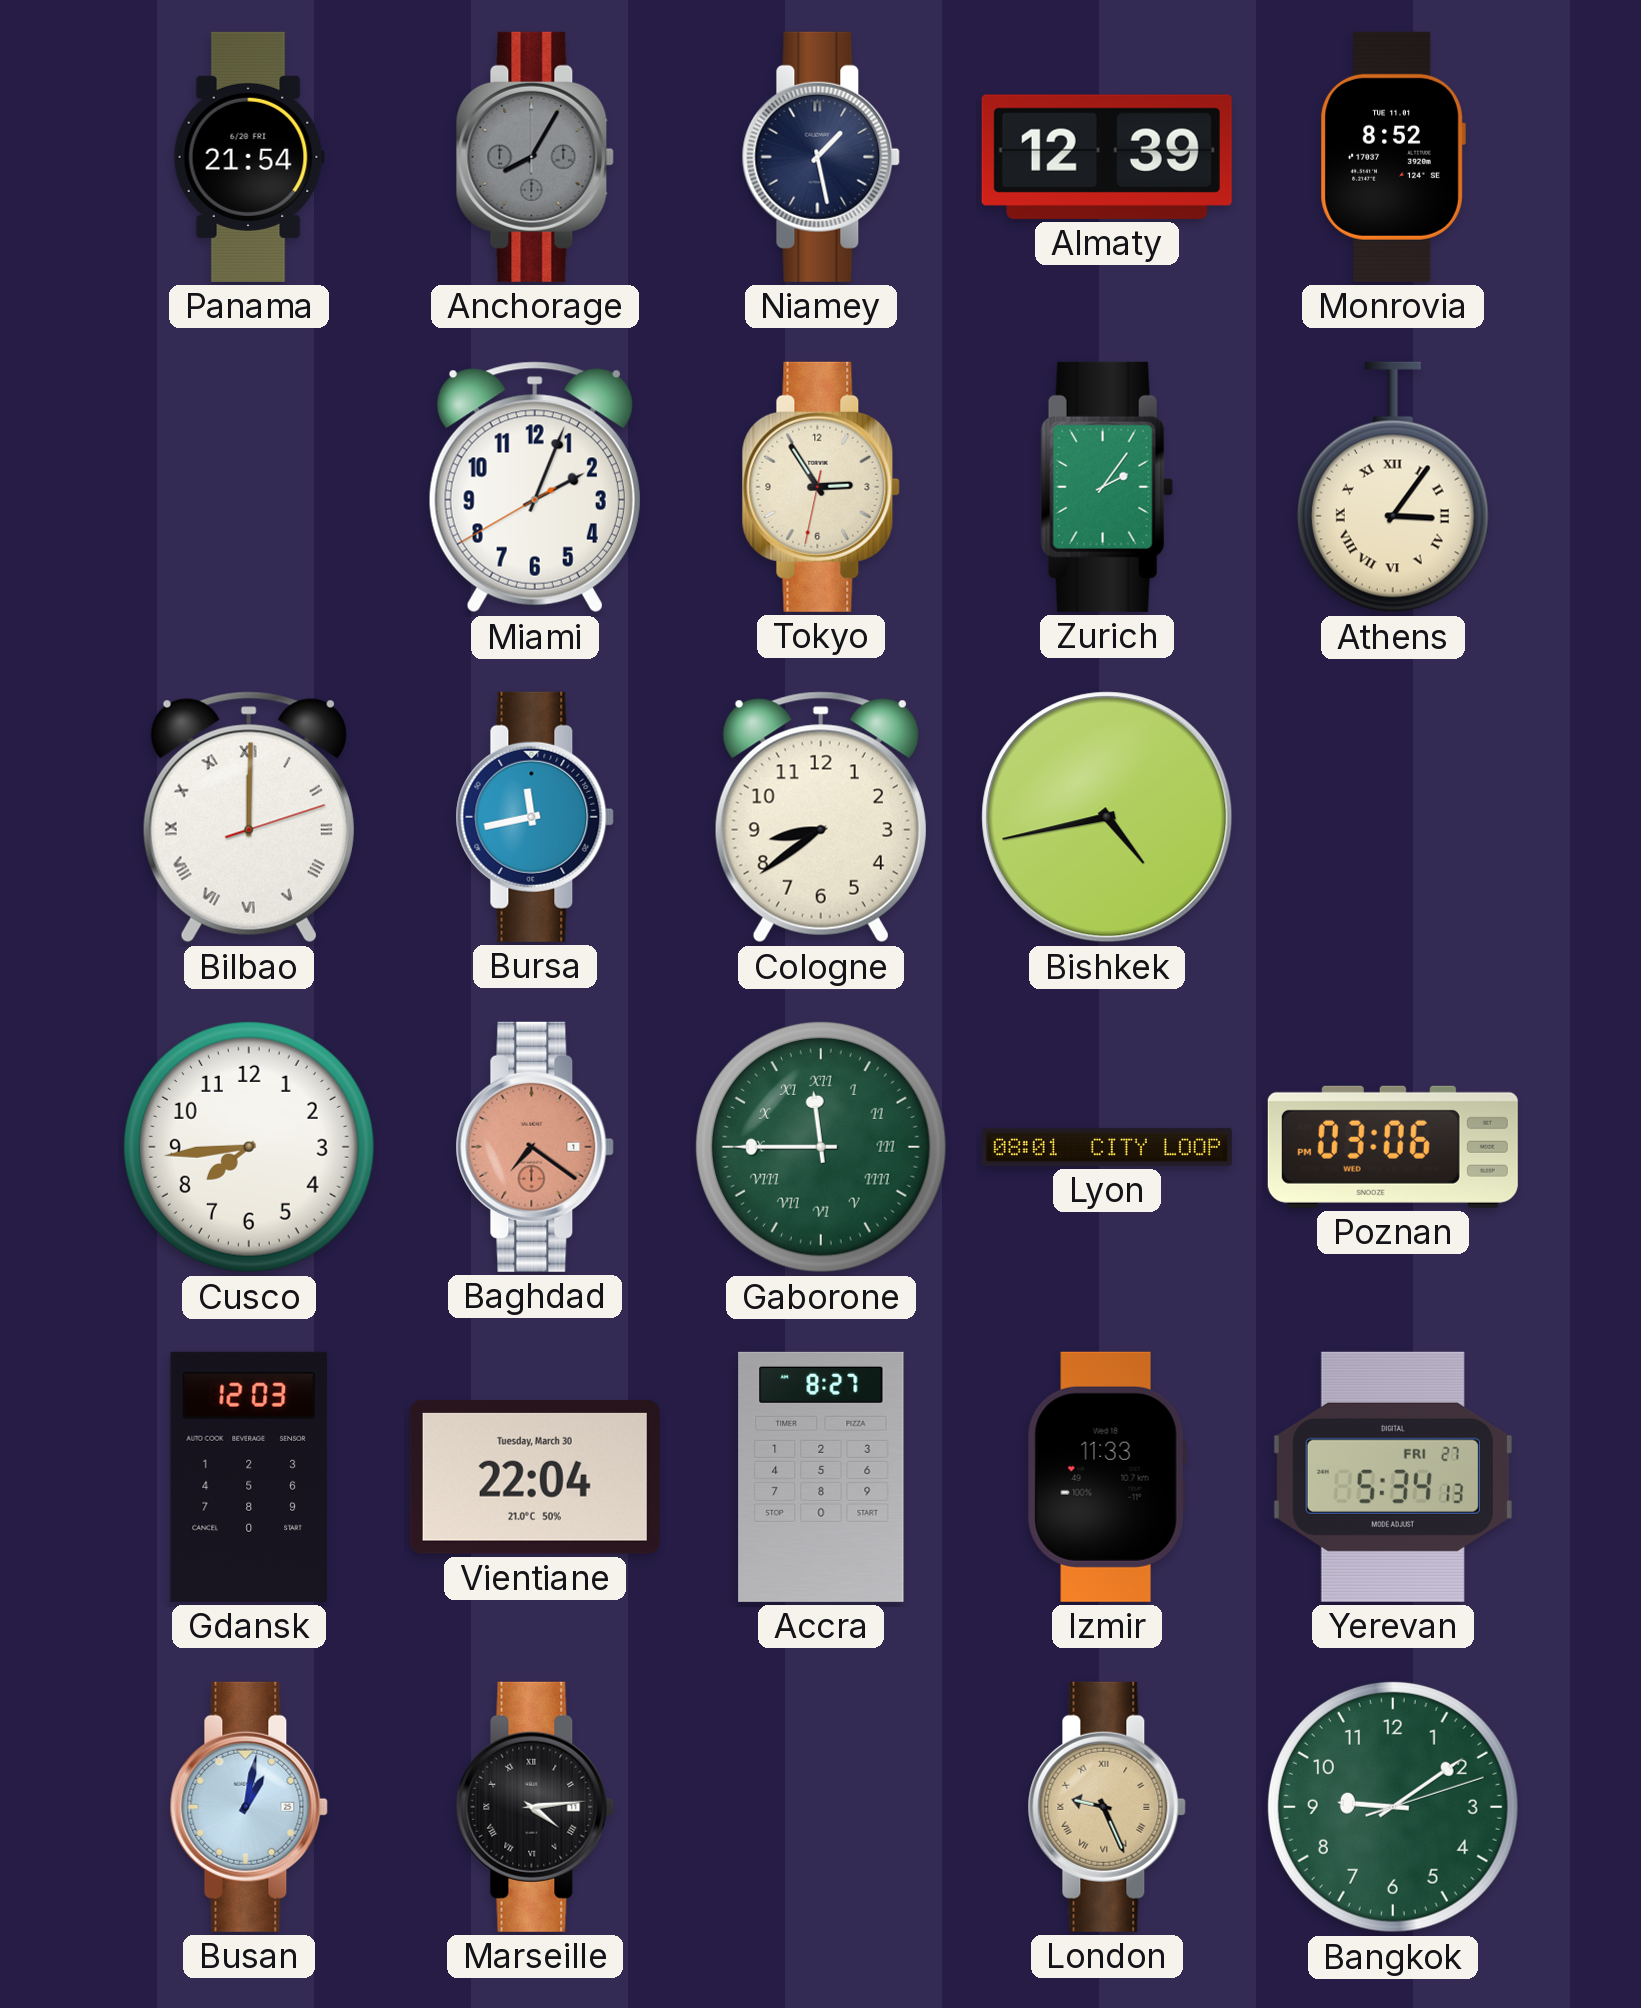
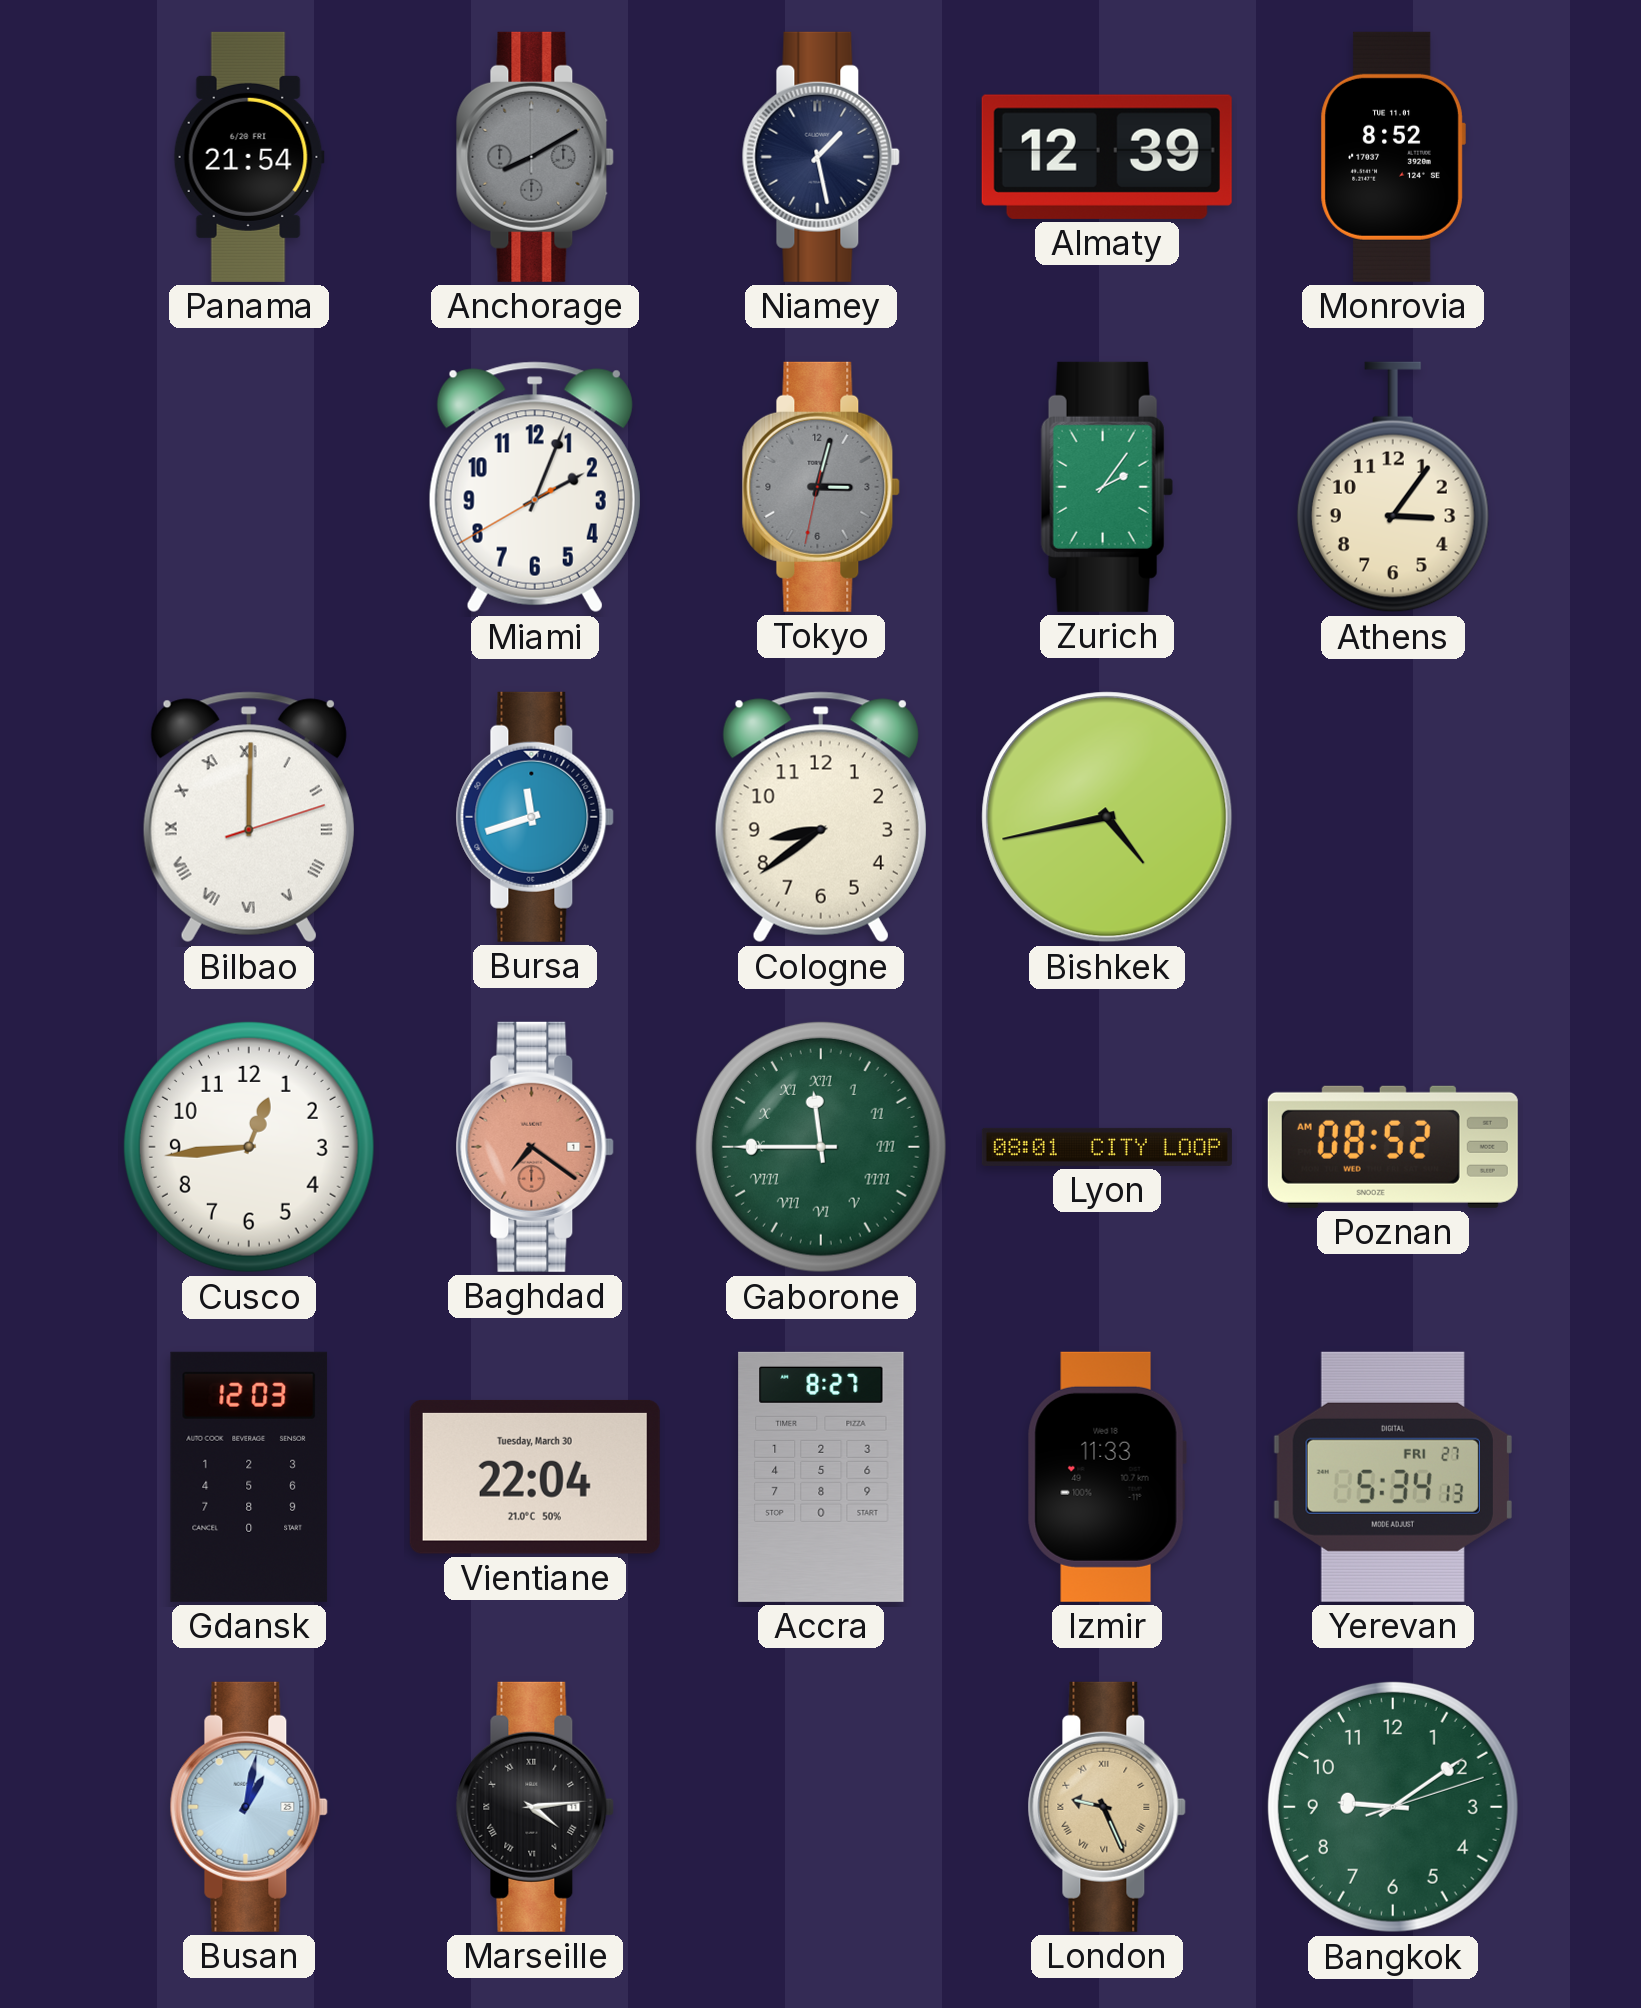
Anchorage: 8:05 -> 8:10 (535, 157)
Tokyo: 2:54 -> 3:02 (821, 487)
Tokyo dial: cream -> grey (821, 487)
Athens numerals: Roman -> Arabic (1393, 487)
Bursa: 11:43 -> 11:42 (535, 817)
Cusco: 7:44 -> 12:44 (249, 1147)
Poznan: 03:06 -> 08:52 (1393, 1147)
